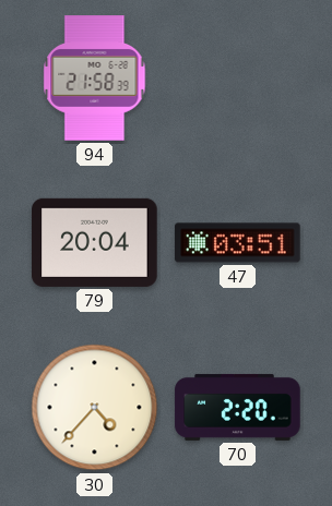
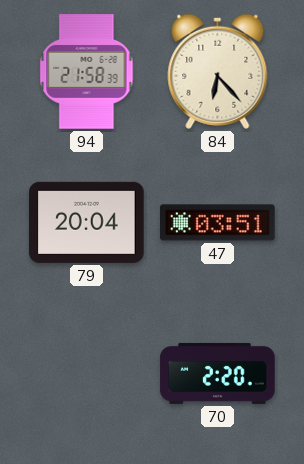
84: none -> 6:23 (218, 71)
30: 4:37 -> none (95, 408)
